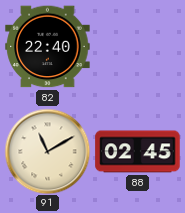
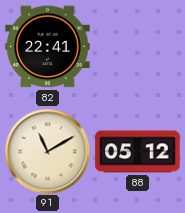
82: 22:40 -> 22:41 (48, 47)
88: 02:45 -> 05:12 (138, 152)
